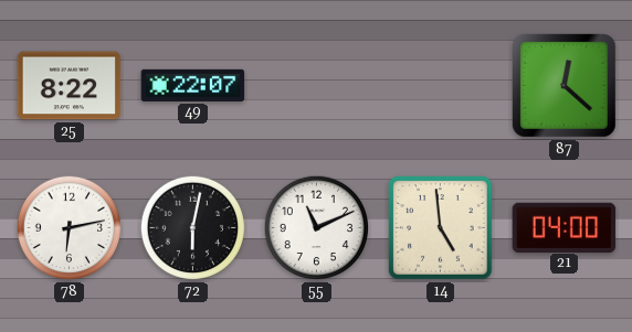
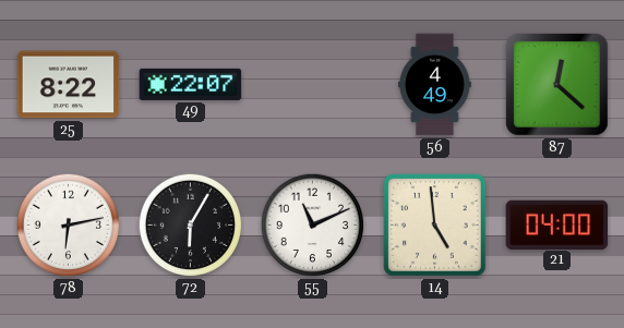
56: none -> 4:49 (435, 85)
72: 6:02 -> 6:05 (191, 226)
